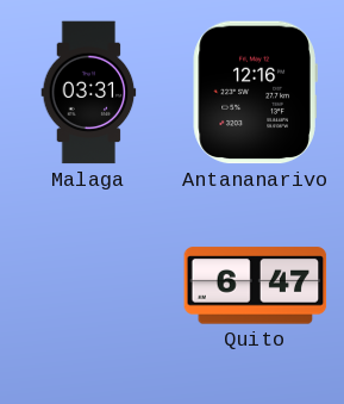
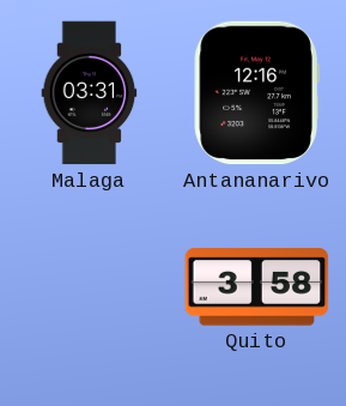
Quito: 6:47 -> 3:58 (257, 287)
